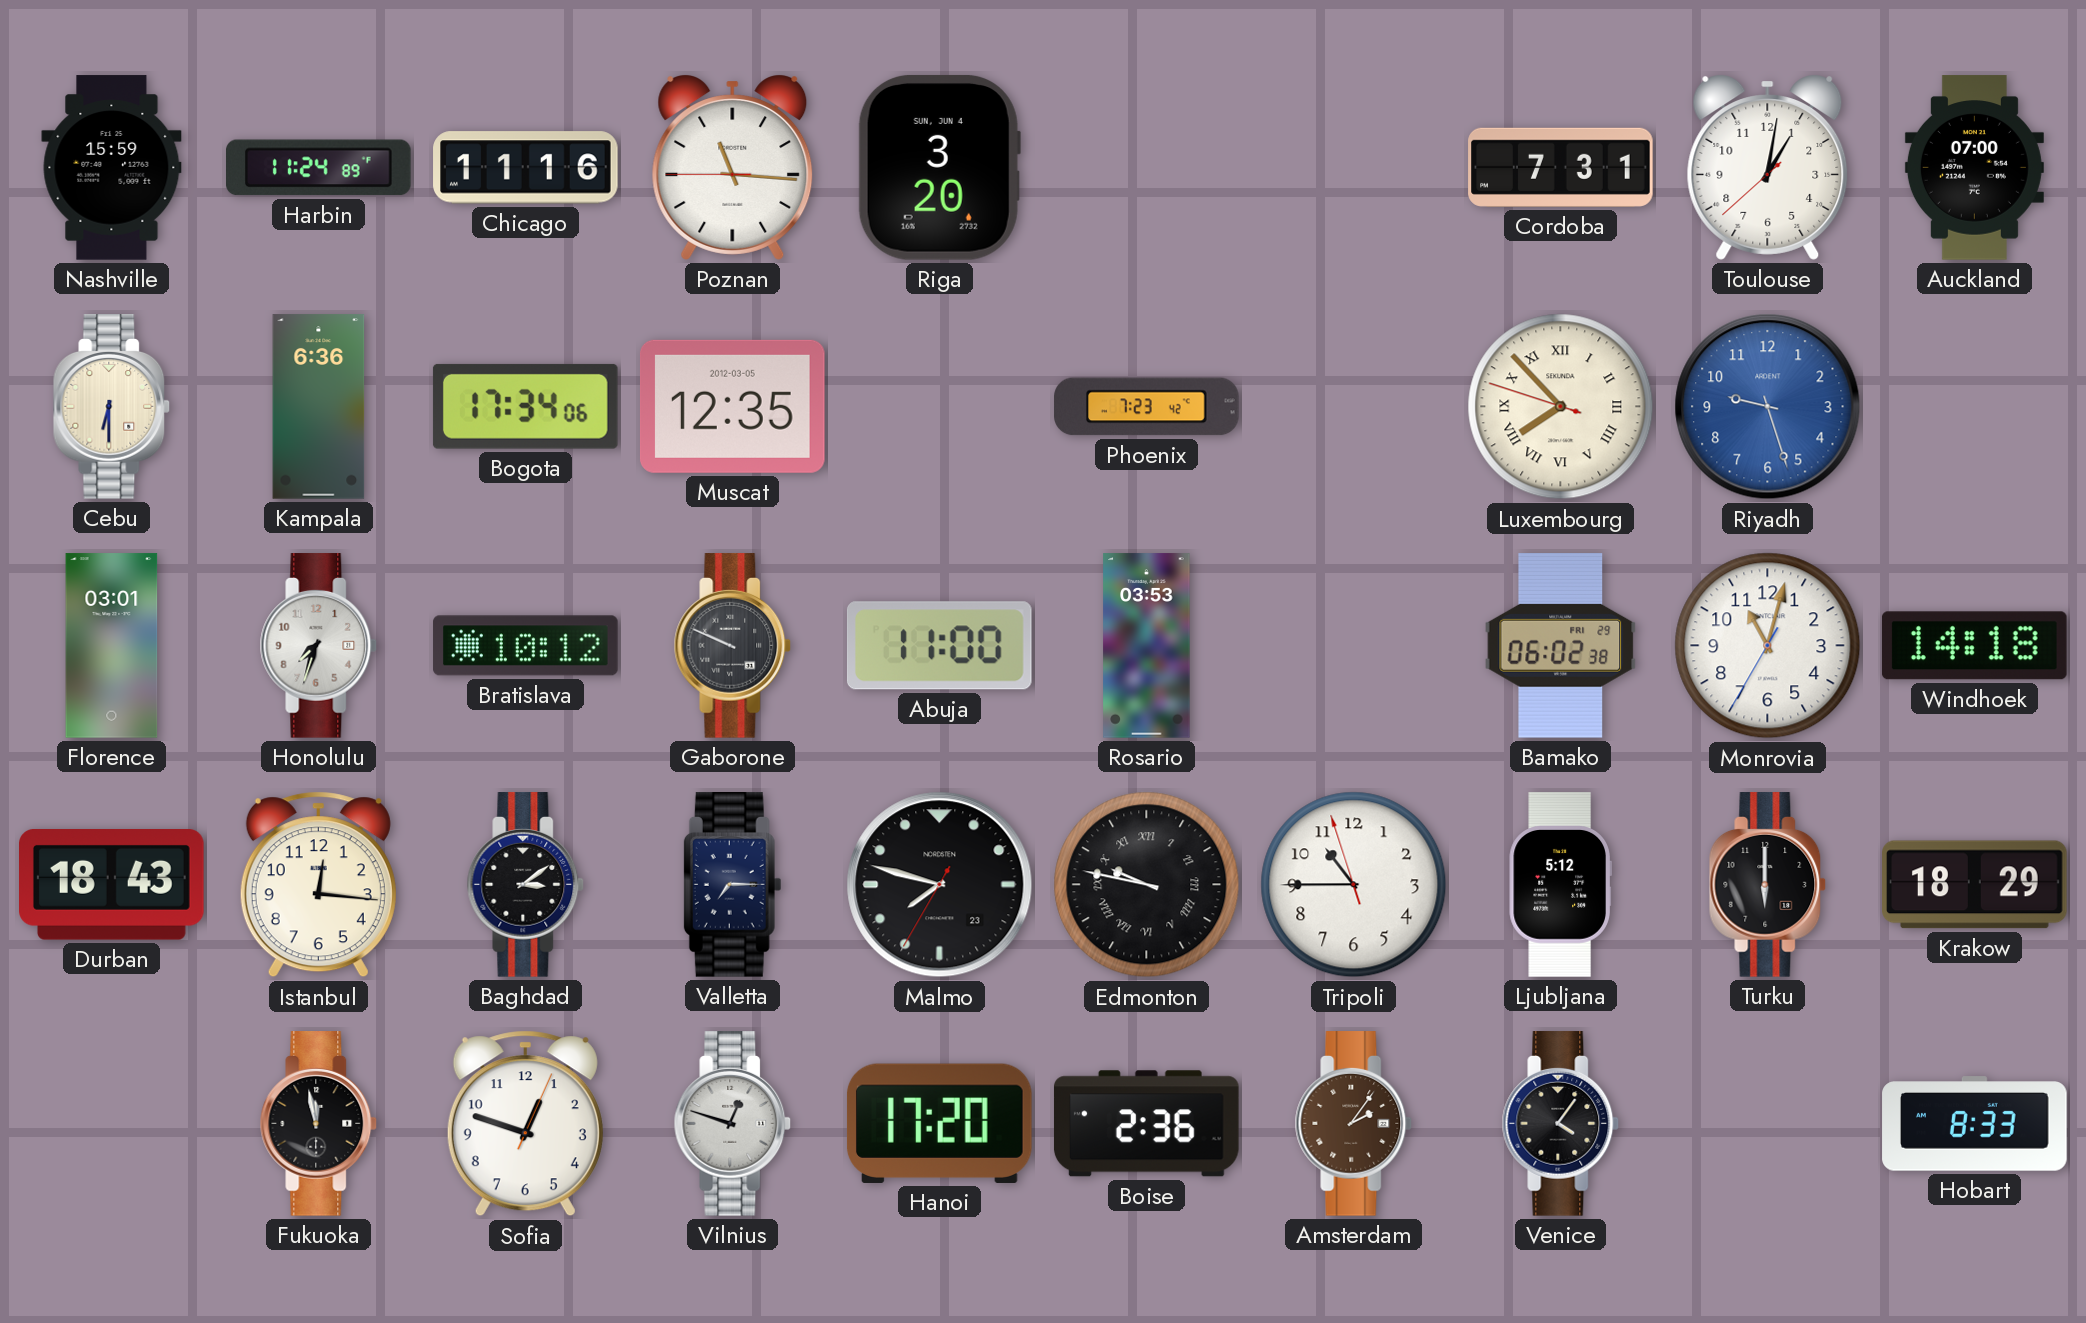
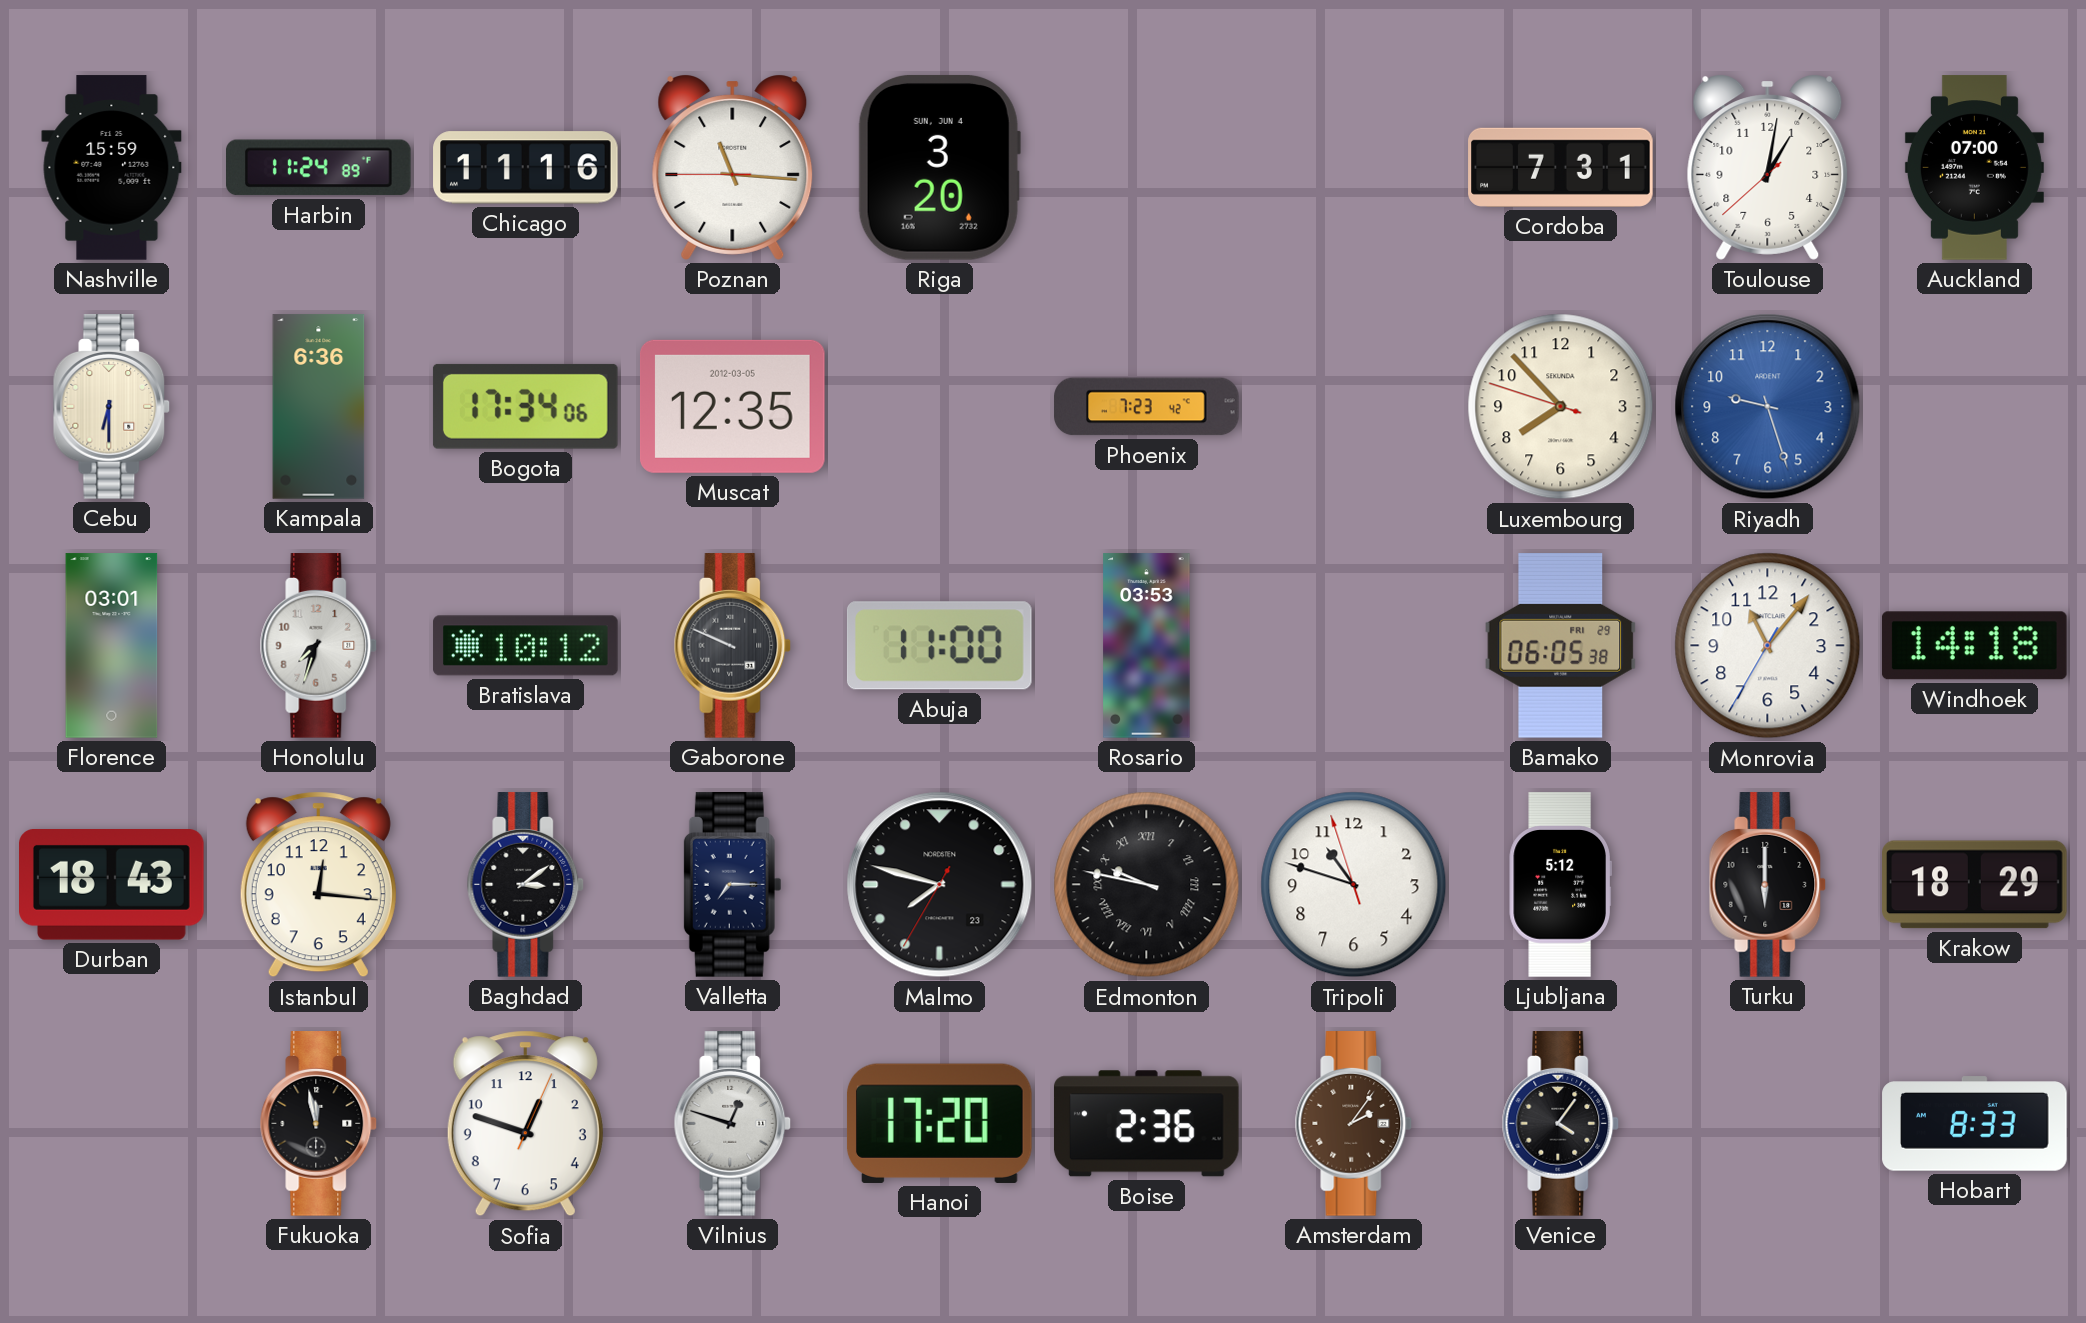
Luxembourg numerals: Roman -> Arabic (1561, 407)
Bamako: 06:02 -> 06:05 (1561, 646)
Monrovia: 11:02 -> 11:06 (1768, 646)
Tripoli: 10:44 -> 10:47 (1354, 885)
